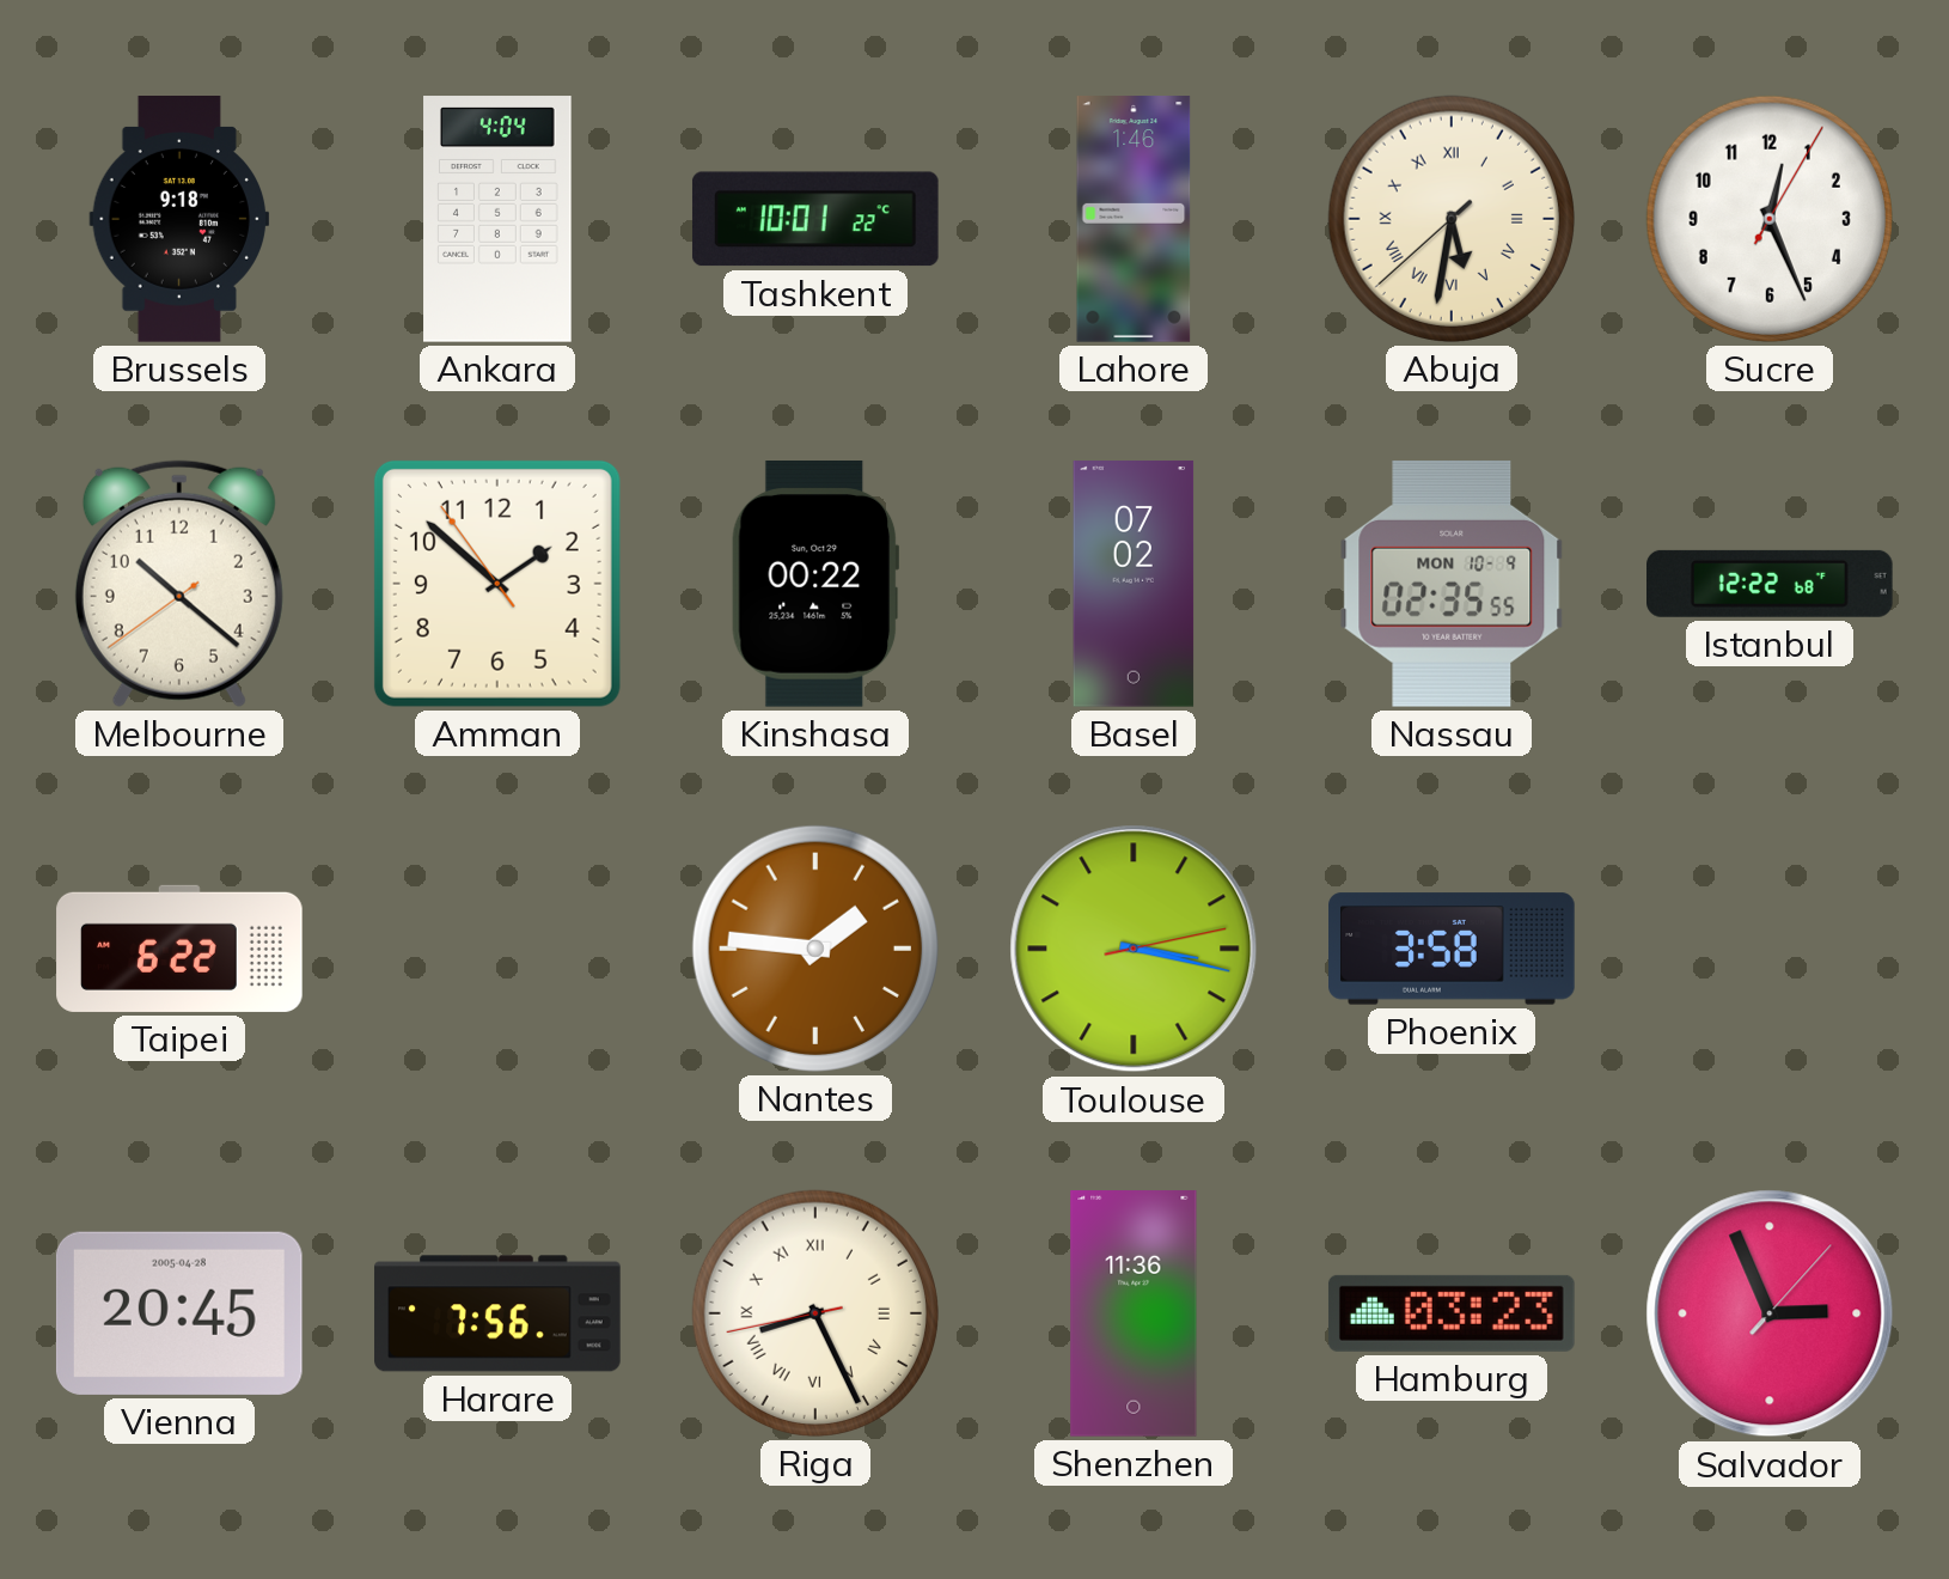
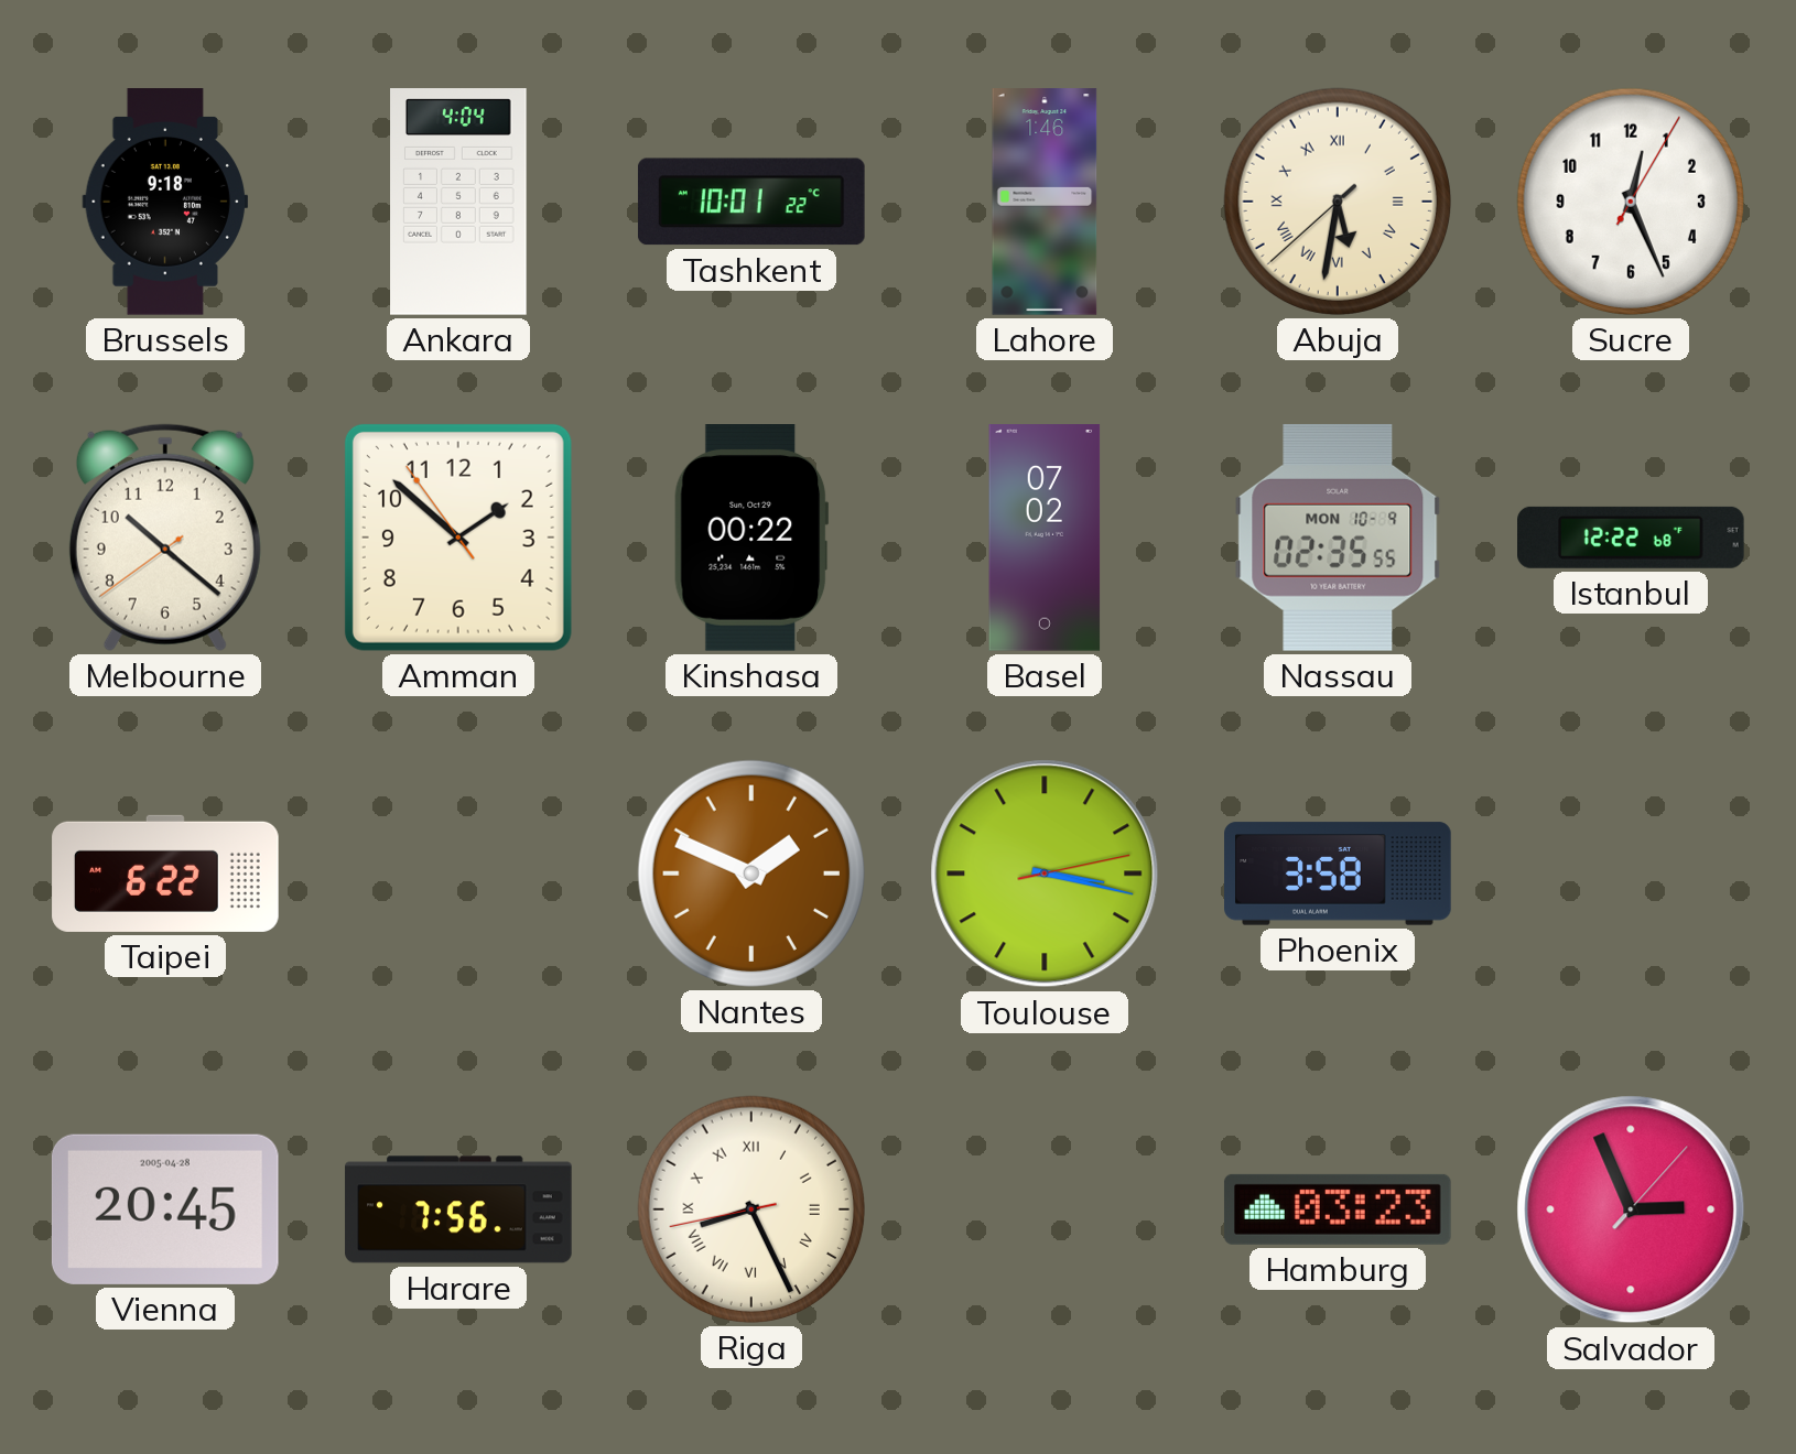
Nantes: 1:46 -> 1:49 (751, 874)
Shenzhen: 11:36 -> none (1134, 1313)
